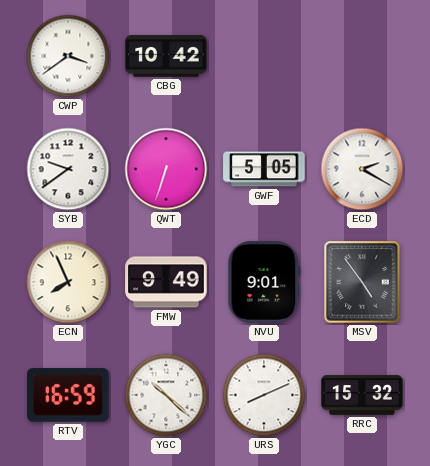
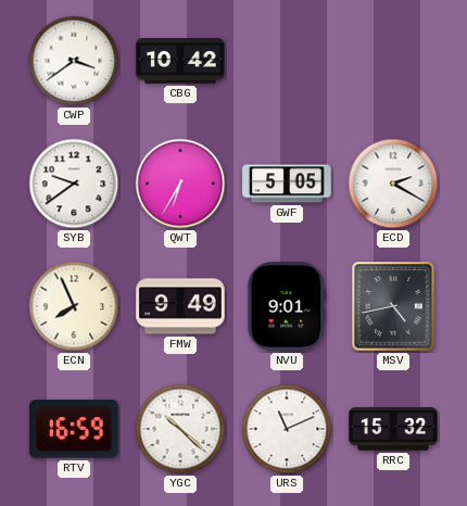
QWT: 6:33 -> 6:35 (180, 184)
MSV: 4:54 -> 4:43 (393, 306)
URS: 8:11 -> 11:11 (287, 429)
